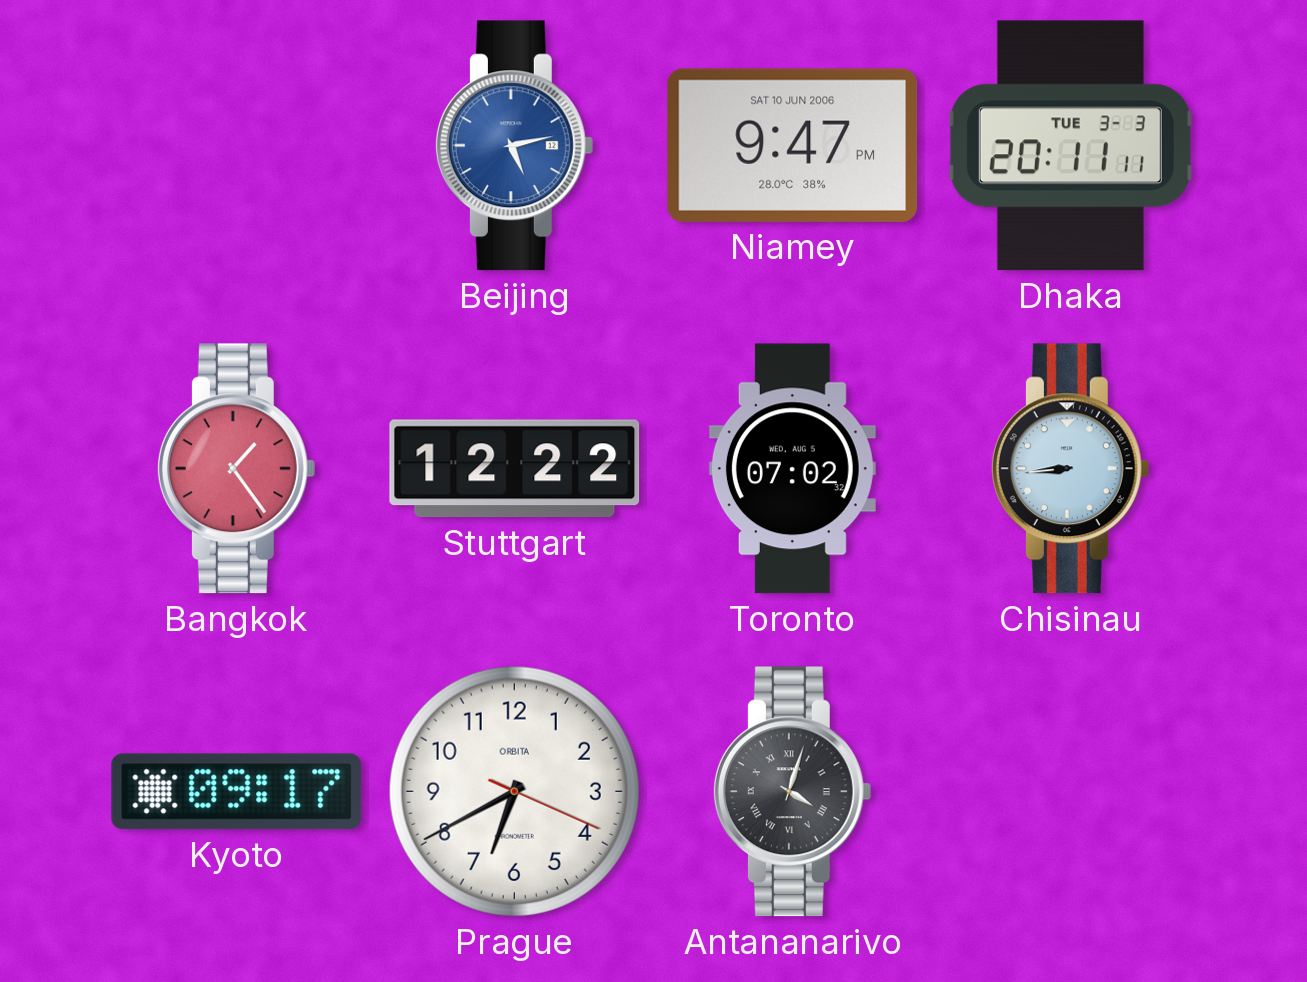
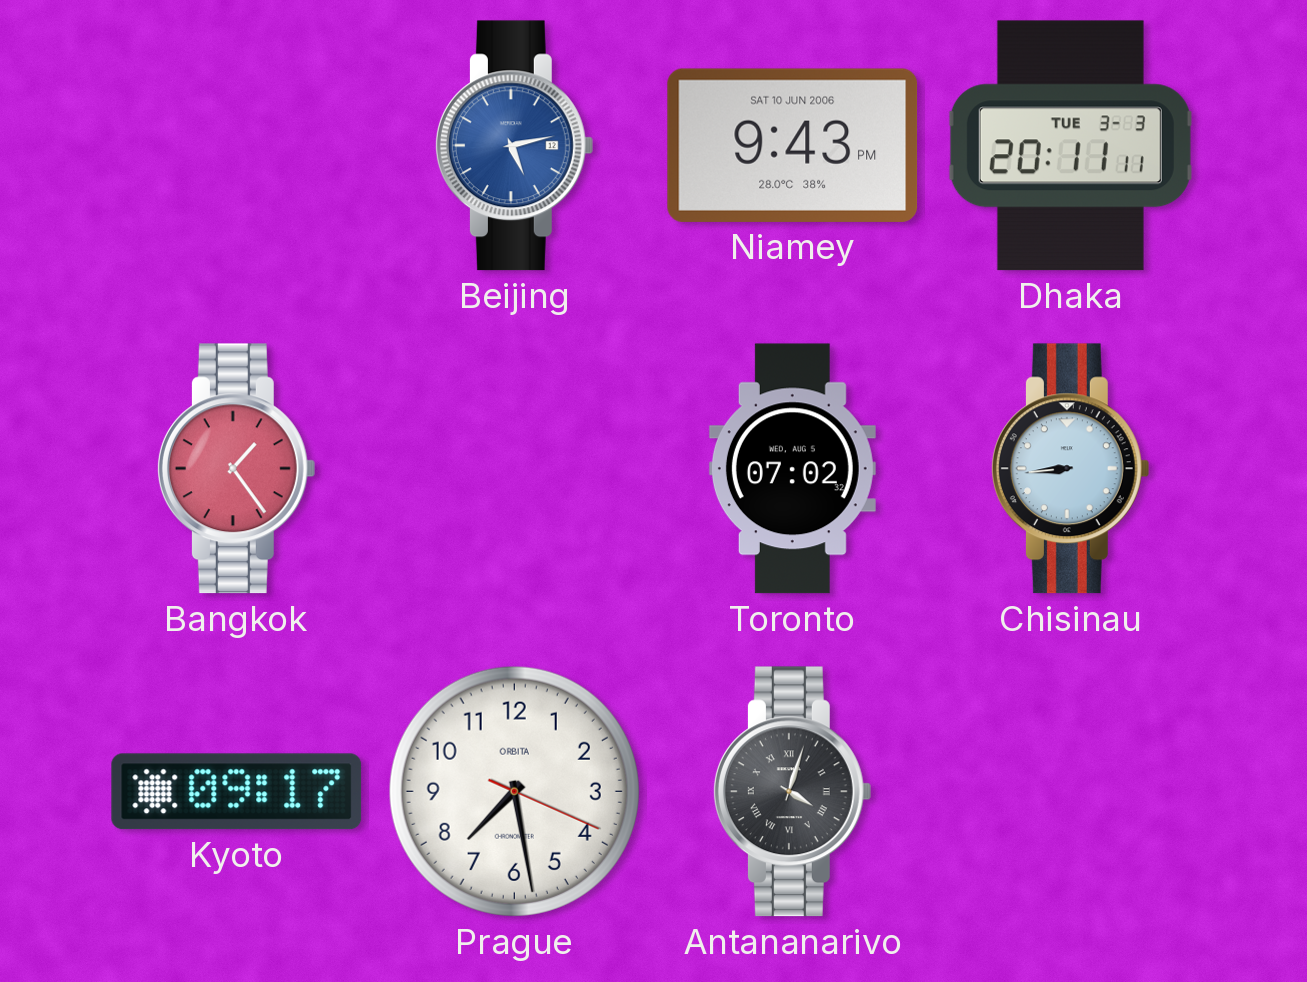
Niamey: 9:47 -> 9:43 (793, 145)
Stuttgart: 12:22 -> none (515, 469)
Prague: 6:40 -> 7:28 (514, 791)
